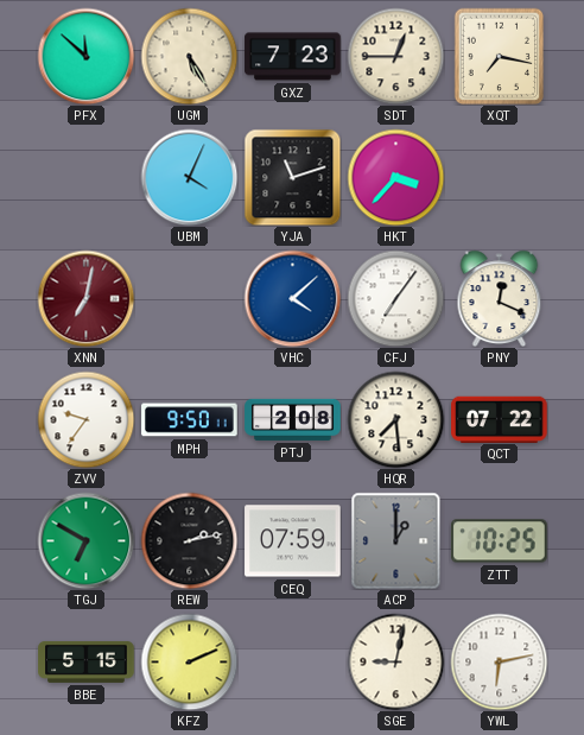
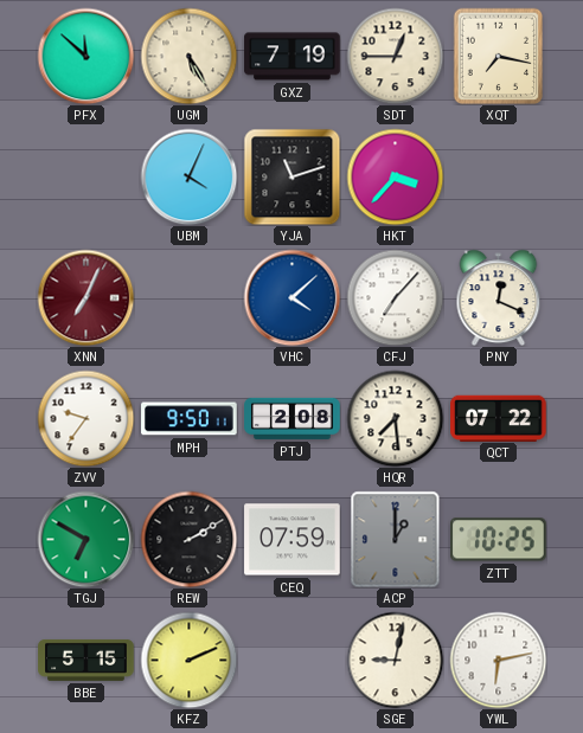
GXZ: 7:23 -> 7:19 (293, 57)
XNN: 7:02 -> 7:04 (85, 297)
CFJ: 7:06 -> 7:07 (395, 297)
REW: 2:13 -> 2:10 (188, 539)
